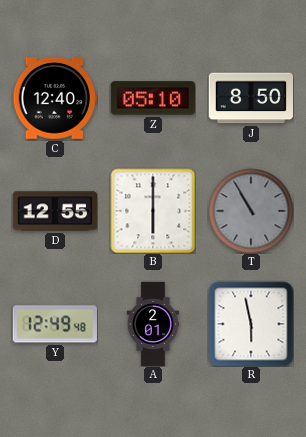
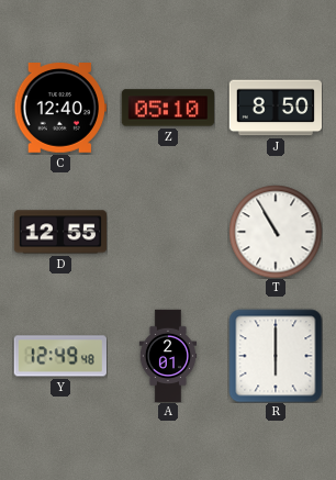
B: 6:00 -> none (153, 211)
T dial: grey -> white (276, 232)
R: 5:58 -> 6:00 (276, 356)
